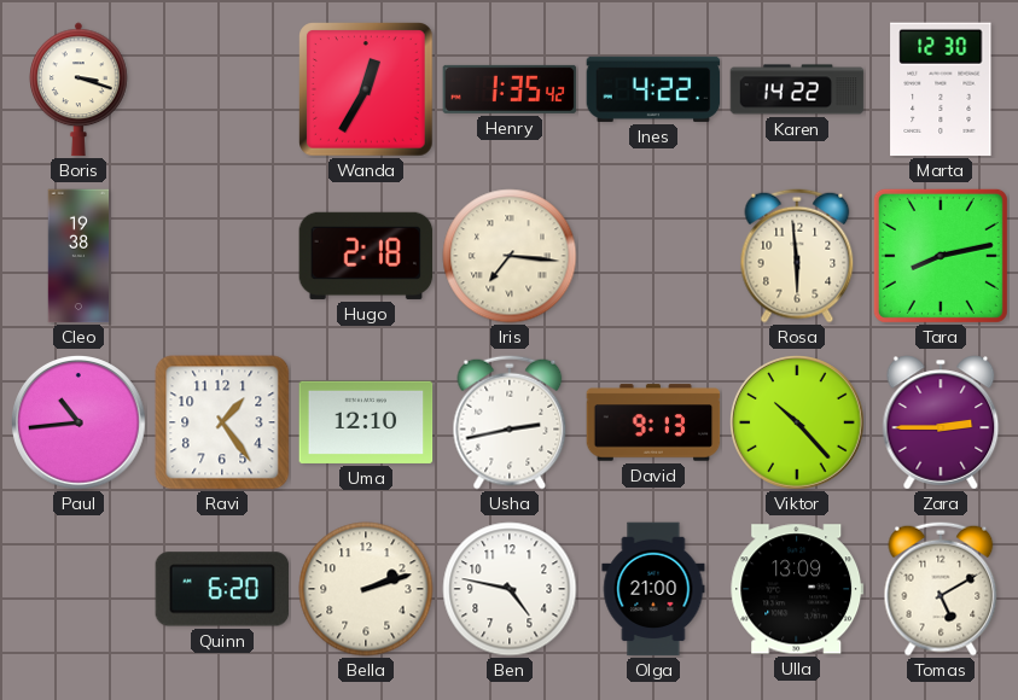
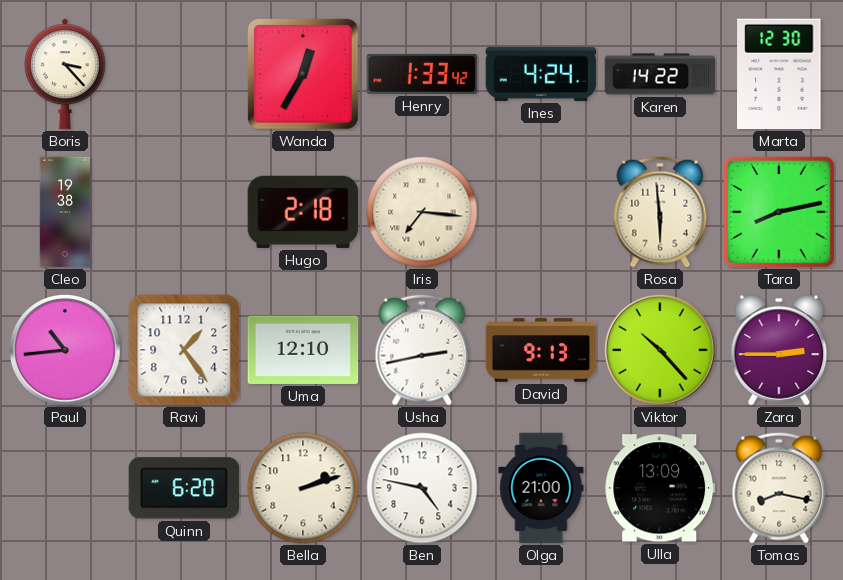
Boris: 3:18 -> 3:23 (66, 74)
Henry: 1:35 -> 1:33 (422, 74)
Ines: 4:22 -> 4:24 (541, 74)
Tomas: 5:10 -> 8:17 (779, 488)
